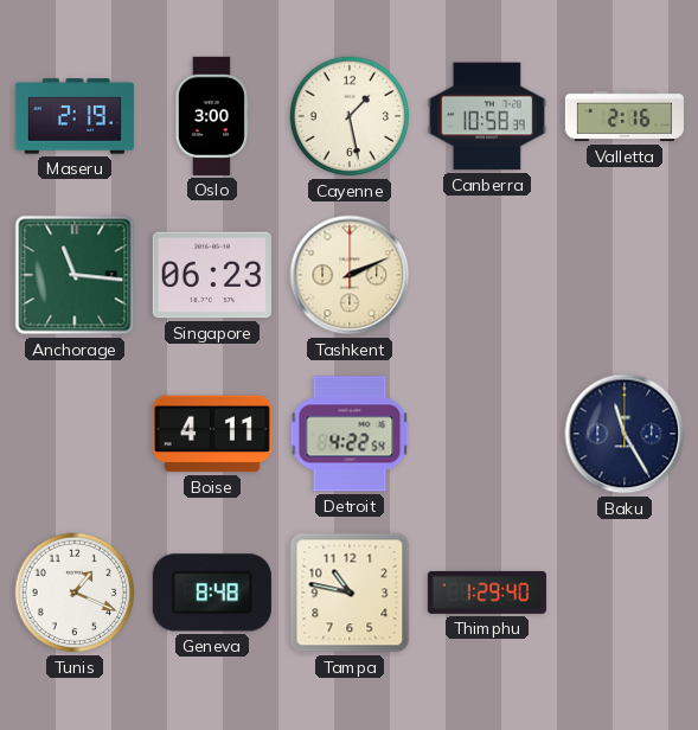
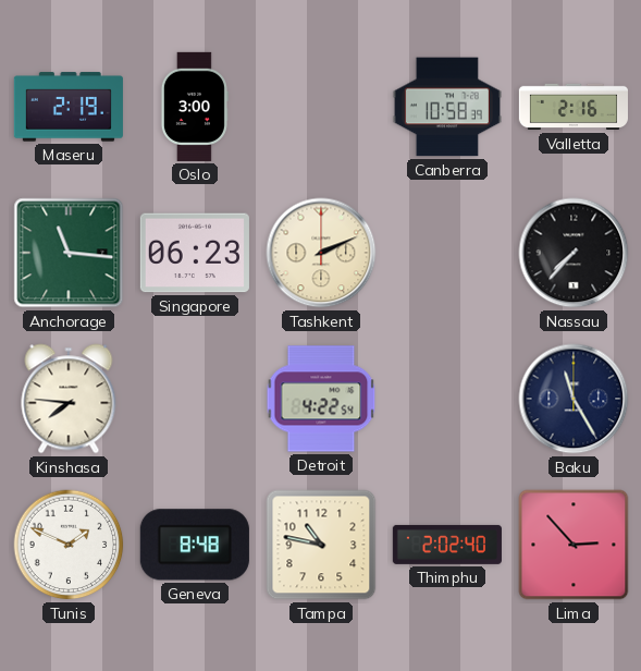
Cayenne: 1:28 -> none (350, 116)
Nassau: none -> 7:37 (574, 253)
Kinshasa: none -> 7:46 (69, 399)
Boise: 4:11 -> none (212, 434)
Tunis: 1:19 -> 1:49 (69, 545)
Thimphu: 1:29 -> 2:02 (447, 545)
Lima: none -> 2:53 (574, 545)
